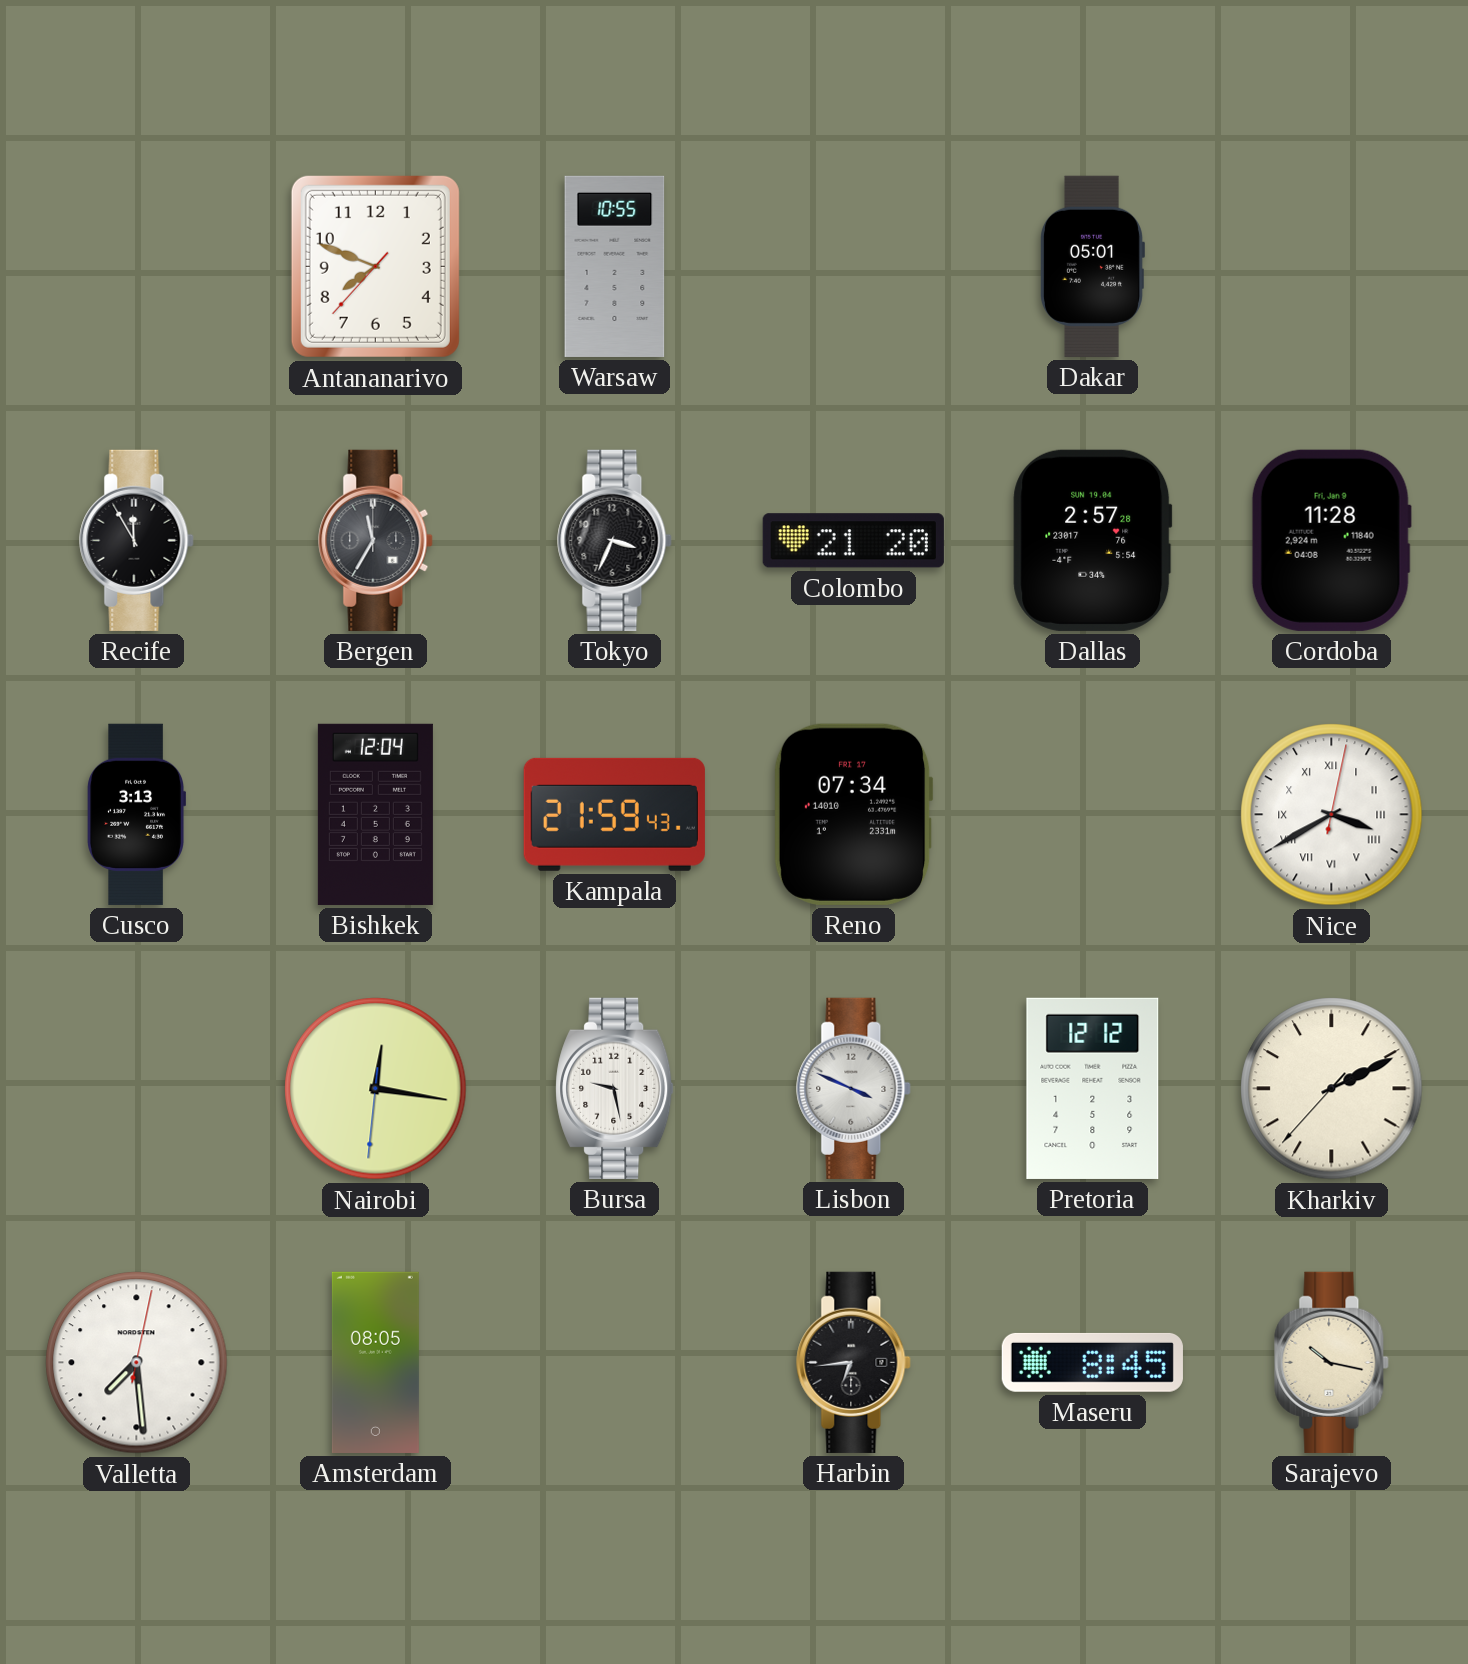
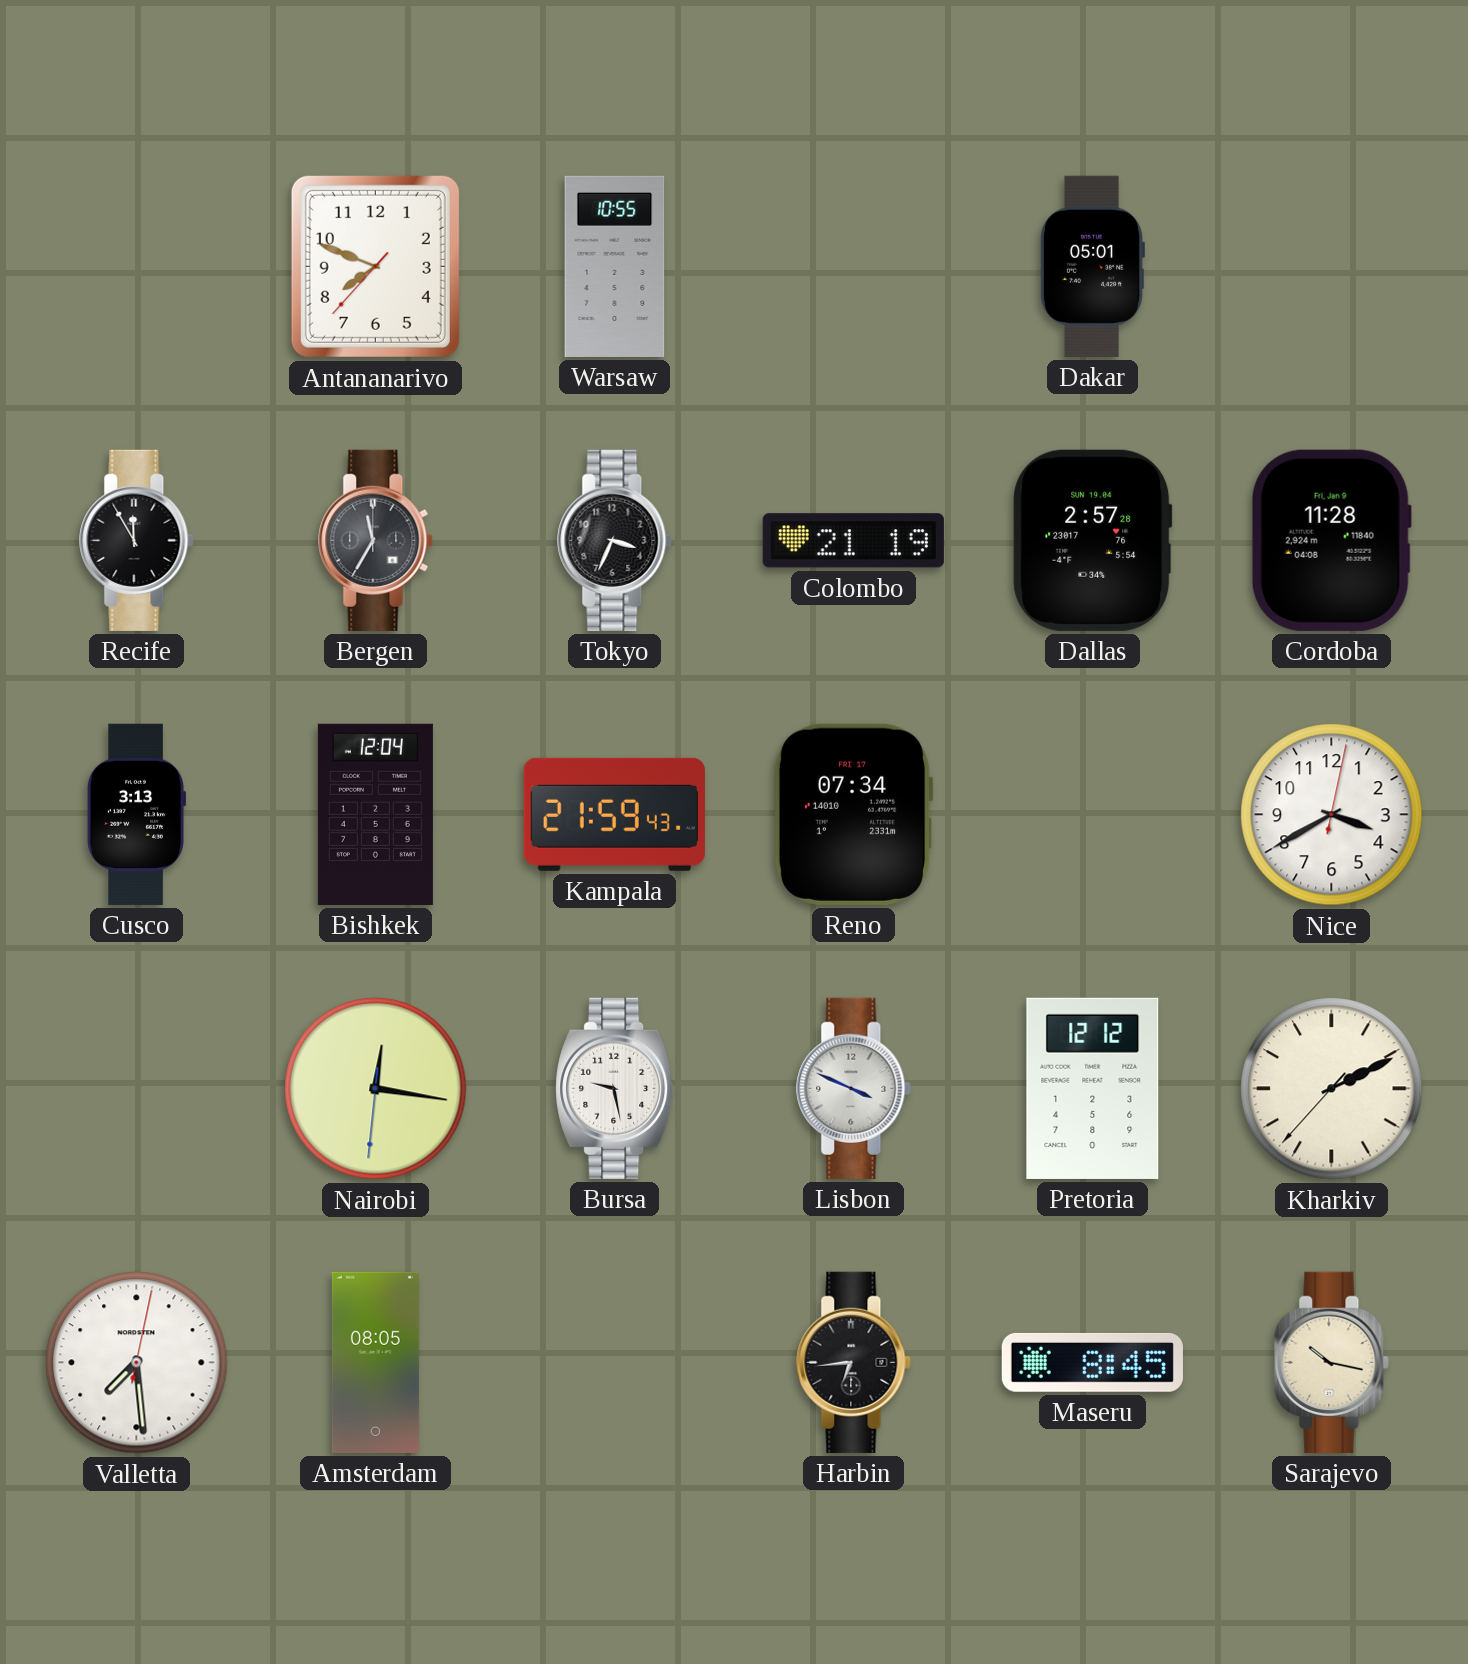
Colombo: 21:20 -> 21:19 (853, 541)
Nice numerals: Roman -> Arabic (1332, 815)
